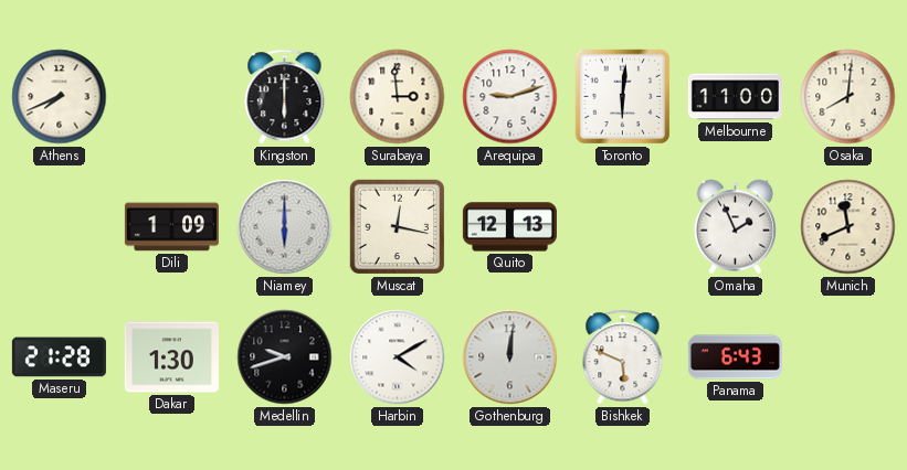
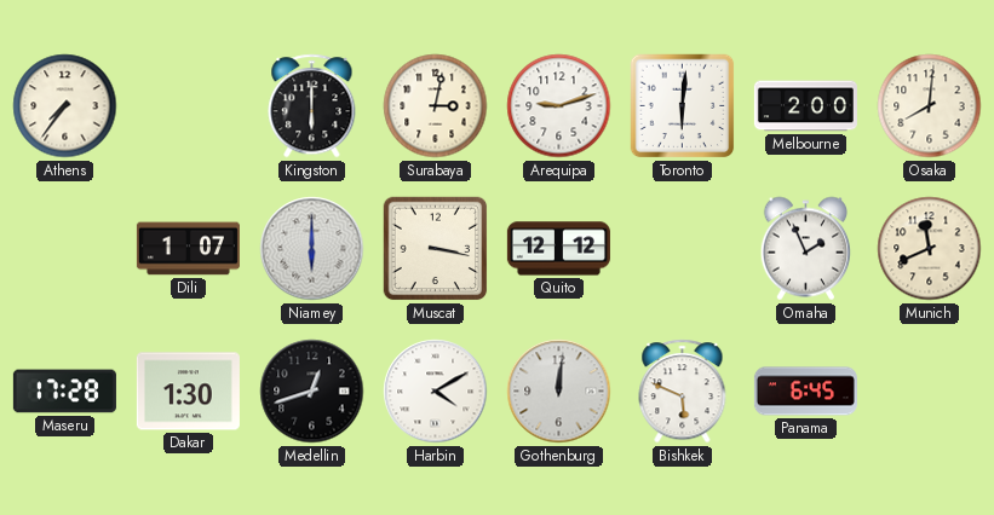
Athens: 7:41 -> 7:36 (65, 106)
Surabaya: 2:59 -> 3:02 (436, 106)
Melbourne: 11:00 -> 2:00 (805, 106)
Dili: 1:09 -> 1:07 (188, 249)
Muscat: 12:17 -> 3:17 (436, 249)
Quito: 12:13 -> 12:12 (558, 249)
Maseru: 21:28 -> 17:28 (64, 392)
Medellin: 9:42 -> 12:42 (312, 392)
Panama: 6:43 -> 6:45 (805, 392)
